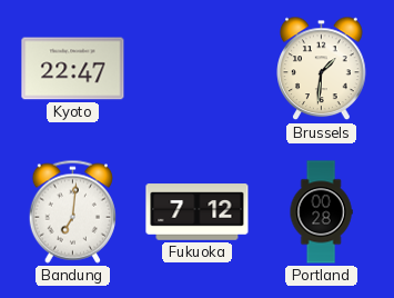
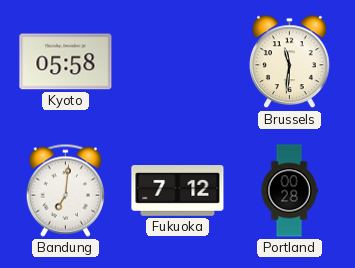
Kyoto: 22:47 -> 05:58 (66, 62)
Brussels: 1:31 -> 11:31 (290, 62)
